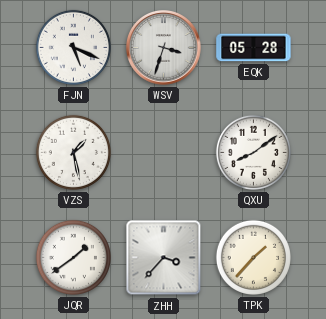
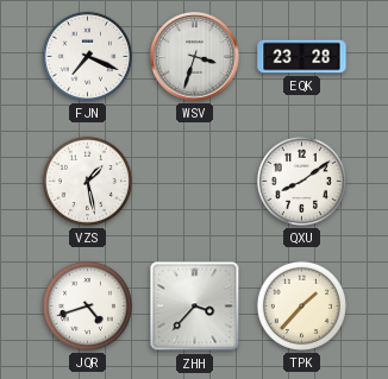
FJN: 5:19 -> 7:19 (87, 56)
EQK: 05:28 -> 23:28 (302, 57)
JQR: 1:39 -> 4:42 (87, 305)
